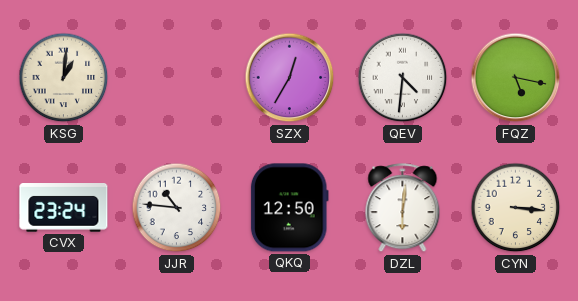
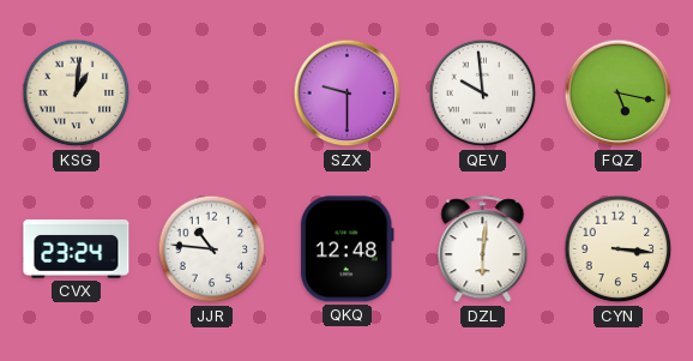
SZX: 12:35 -> 9:30 (348, 94)
QEV: 4:31 -> 9:59 (483, 94)
QKQ: 12:50 -> 12:48 (346, 249)
